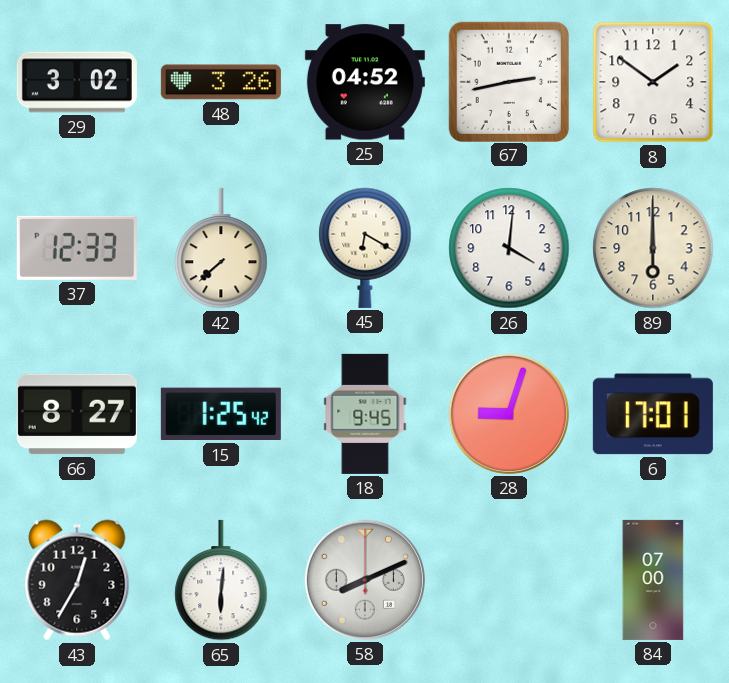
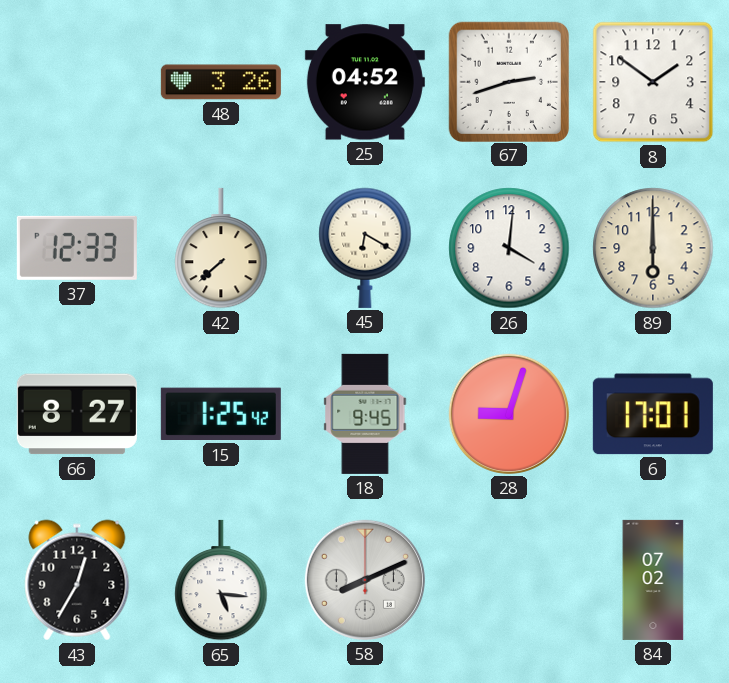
29: 3:02 -> none (77, 82)
67: 2:43 -> 2:42 (508, 81)
65: 6:01 -> 5:16 (221, 580)
84: 07:00 -> 07:02 (653, 580)
